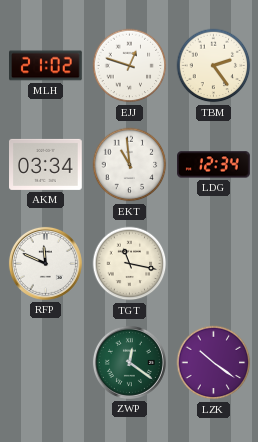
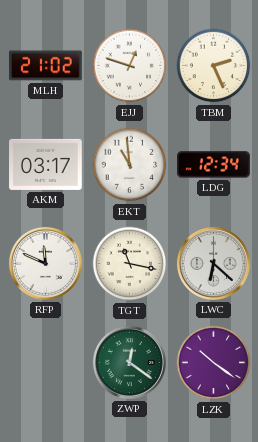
TBM: 2:24 -> 2:26 (214, 66)
AKM: 03:34 -> 03:17 (46, 164)
LWC: none -> 6:22 (213, 263)
